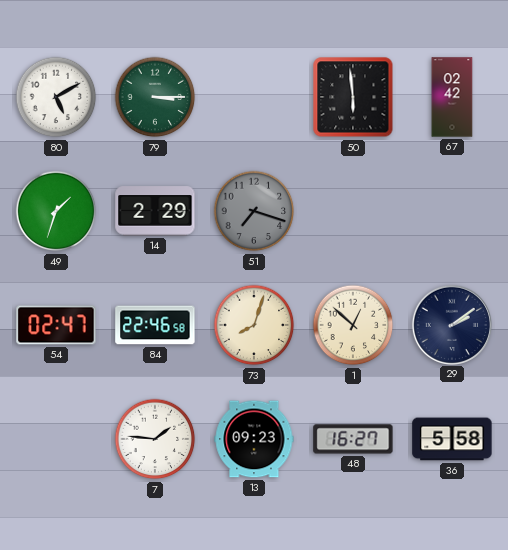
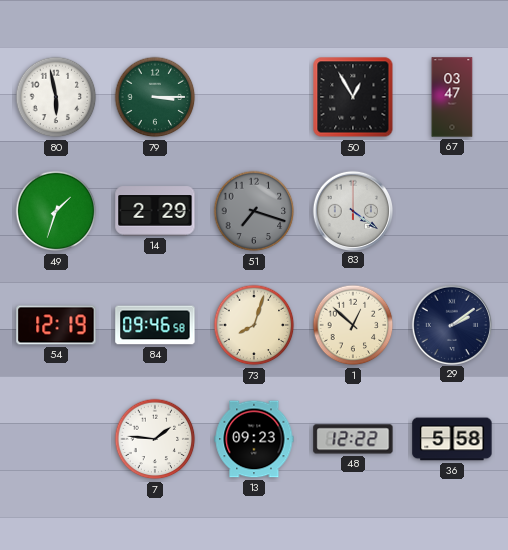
80: 5:10 -> 5:58 (56, 97)
50: 5:59 -> 12:55 (353, 97)
67: 02:42 -> 03:47 (452, 97)
83: none -> 4:21 (352, 210)
54: 02:47 -> 12:19 (56, 325)
84: 22:46 -> 09:46 (155, 325)
48: 16:27 -> 12:22 (353, 439)
